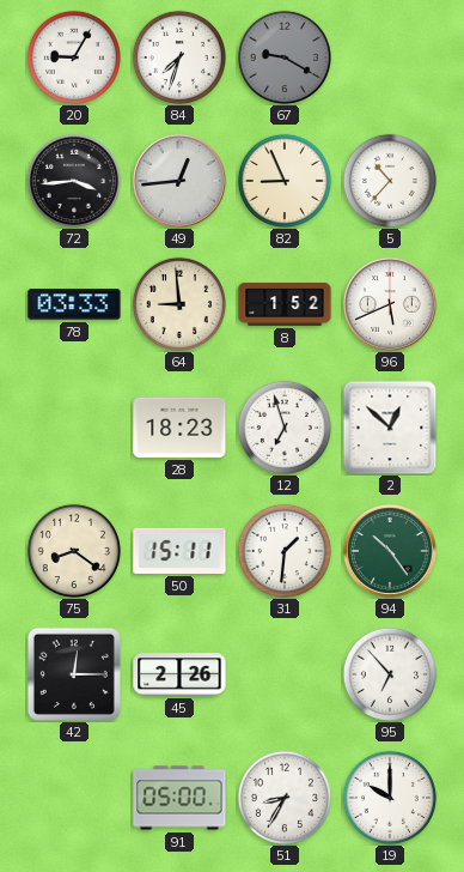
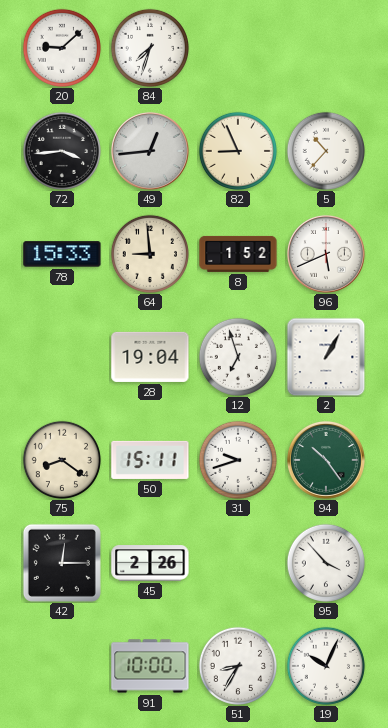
20: 9:05 -> 9:08 (62, 48)
67: 9:20 -> none (285, 57)
78: 03:33 -> 15:33 (62, 254)
28: 18:23 -> 19:04 (150, 357)
2: 12:52 -> 1:05 (326, 357)
31: 1:31 -> 9:42 (238, 460)
95: 6:53 -> 3:53 (326, 563)
91: 05:00 -> 10:00 (150, 666)
19: 10:00 -> 10:04 (326, 666)
